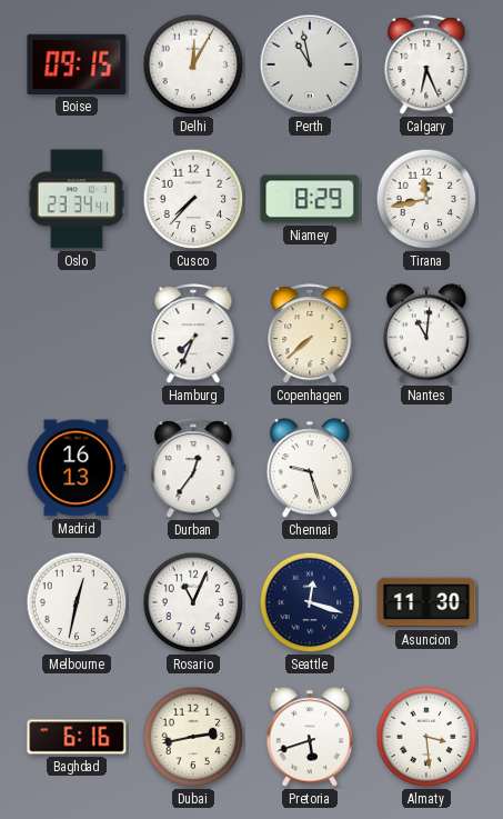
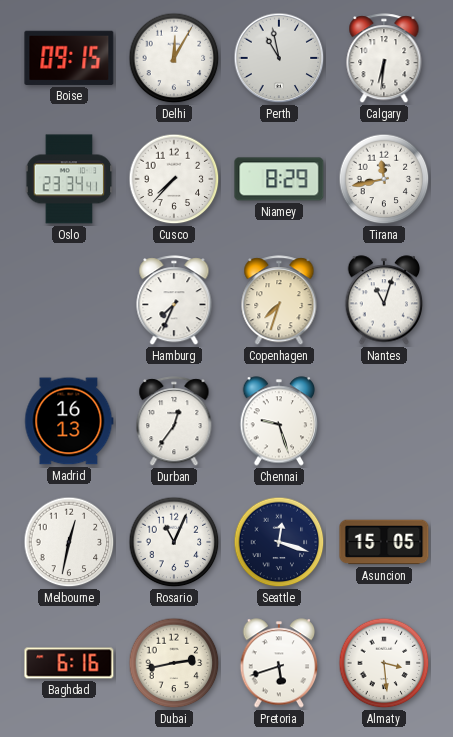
Calgary: 6:26 -> 6:31 (384, 59)
Copenhagen: 7:38 -> 7:33 (279, 301)
Nantes: 11:01 -> 11:03 (384, 300)
Asuncion: 11:30 -> 15:05 (384, 542)
